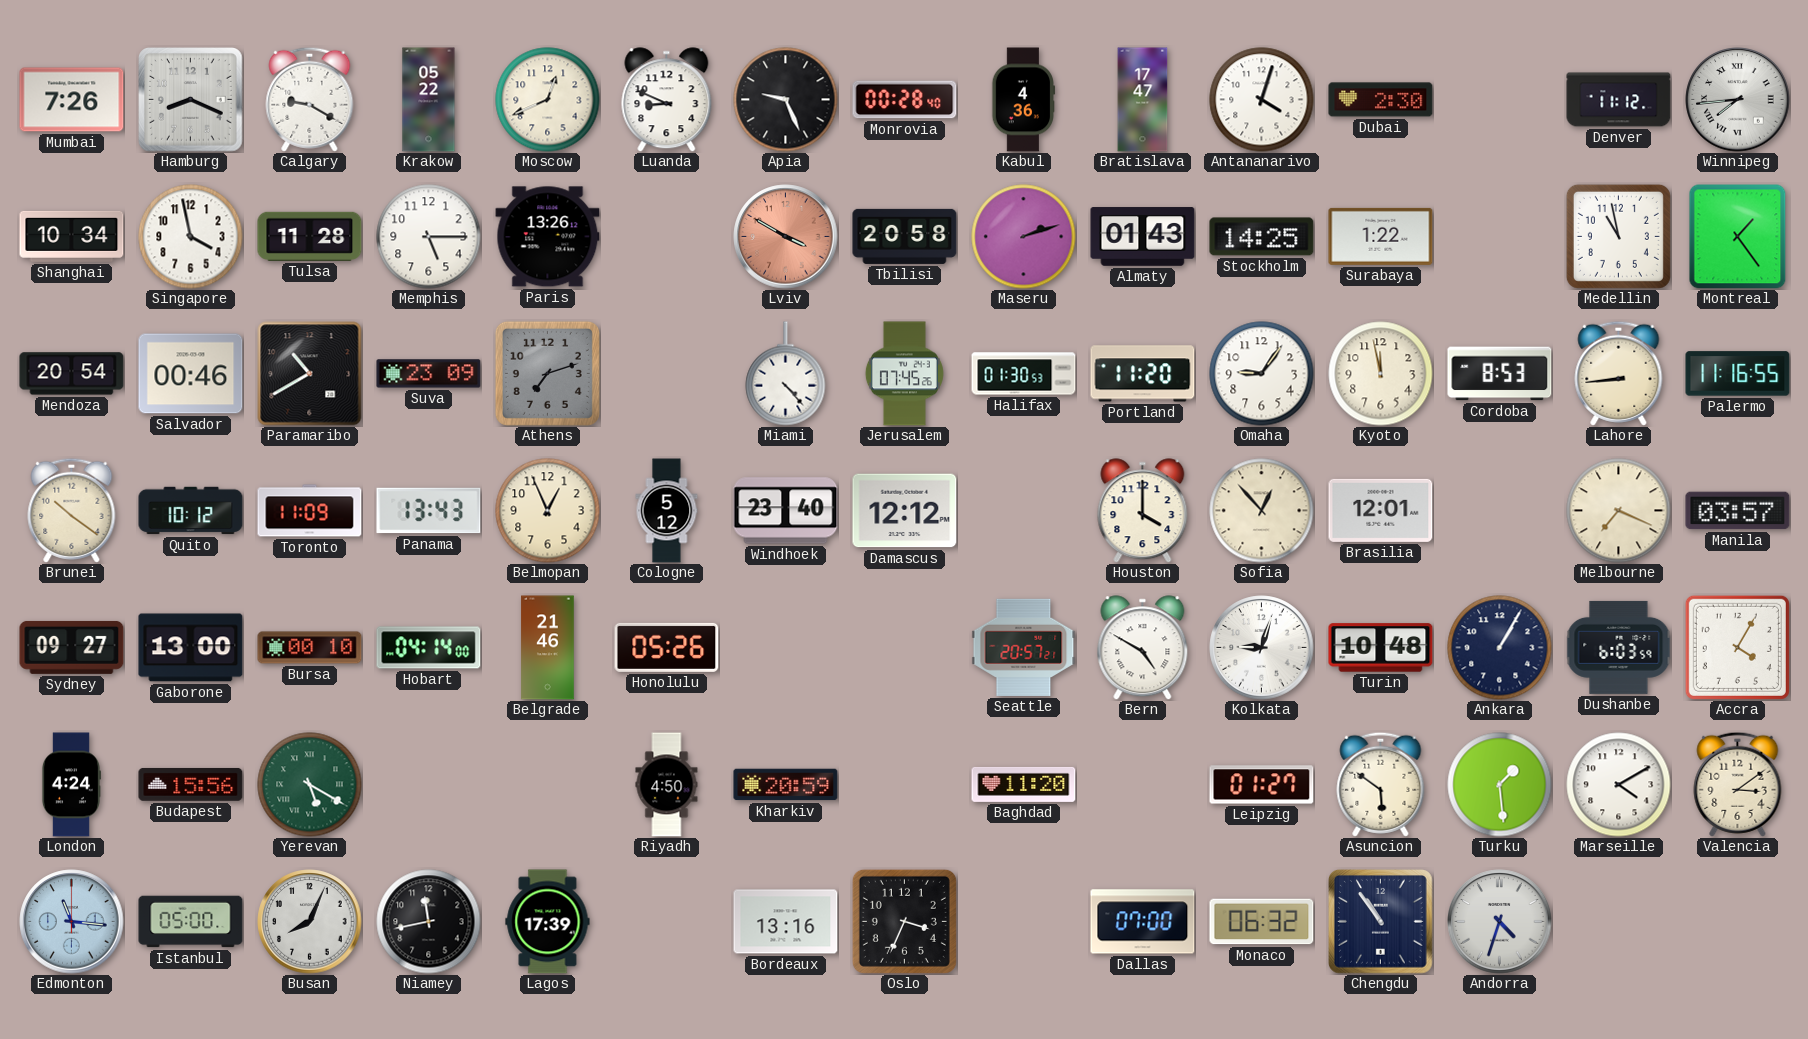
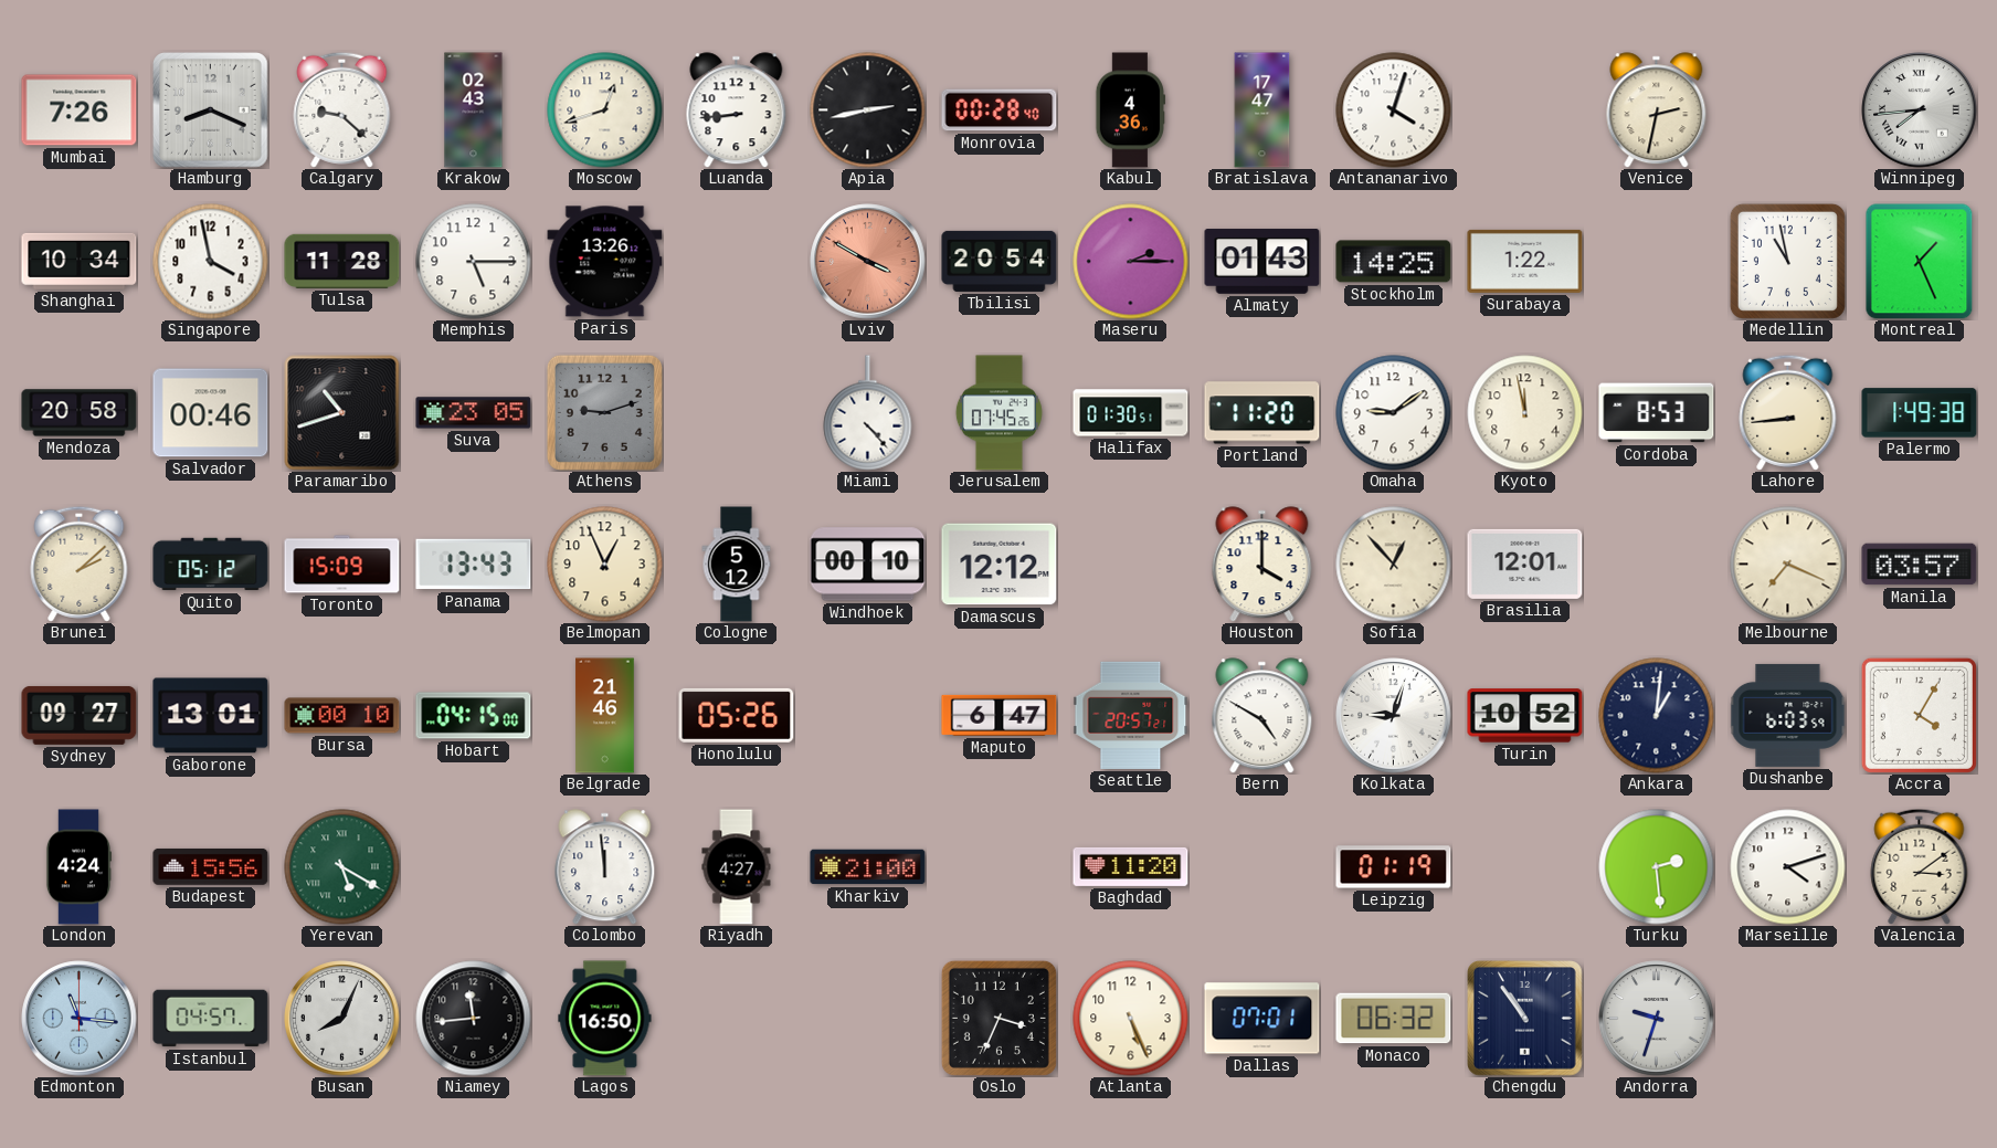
Calgary: 9:20 -> 9:22 (342, 109)
Krakow: 05:22 -> 02:43 (474, 110)
Moscow: 12:41 -> 12:42 (605, 110)
Luanda: 8:49 -> 8:44 (737, 110)
Apia: 9:26 -> 2:43 (868, 110)
Dubai: 2:30 -> none (1381, 100)
Venice: none -> 2:32 (1657, 110)
Denver: 11:12 -> none (1619, 100)
Tbilisi: 20:58 -> 20:54 (1000, 261)
Maseru: 2:12 -> 2:15 (1131, 262)
Montreal: 1:24 -> 1:26 (1920, 262)
Mendoza: 20:54 -> 20:58 (80, 413)
Paramaribo: 10:40 -> 10:42 (342, 413)
Suva: 23:09 -> 23:05 (474, 413)
Athens: 7:12 -> 9:12 (604, 412)
Halifax: 01:30:53 -> 01:30:51 (1131, 413)
Omaha: 9:06 -> 9:09 (1394, 413)
Palermo: 11:16 -> 1:49 (1920, 413)
Brunei: 10:21 -> 2:08 (80, 564)
Quito: 10:12 -> 05:12 (211, 565)
Toronto: 11:09 -> 15:09 (342, 565)
Windhoek: 23:40 -> 00:10 (868, 565)
Gaborone: 13:00 -> 13:01 (211, 716)
Hobart: 04:14 -> 04:15 (474, 716)
Maputo: none -> 6:47 (1000, 715)
Turin: 10:48 -> 10:52 (1525, 716)
Ankara: 1:05 -> 1:01 (1657, 716)
Colombo: none -> 11:59 (605, 867)
Riyadh: 4:50 -> 4:27 (737, 867)
Kharkiv: 20:59 -> 21:00 (868, 867)
Leipzig: 01:27 -> 01:19 (1394, 867)
Asuncion: 5:51 -> none (1381, 784)
Turku: 1:29 -> 2:29 (1657, 867)
Marseille: 4:10 -> 4:12 (1788, 867)
Istanbul: 05:00 -> 04:57 (211, 1019)
Niamey: 11:43 -> 11:44 (474, 1019)
Lagos: 17:39 -> 16:50 (605, 1019)
Bordeaux: 13:16 -> none (786, 922)
Atlanta: none -> 5:26 (1131, 1019)
Dallas: 07:00 -> 07:01 (1262, 1019)
Andorra: 4:33 -> 9:33 (1657, 1019)
